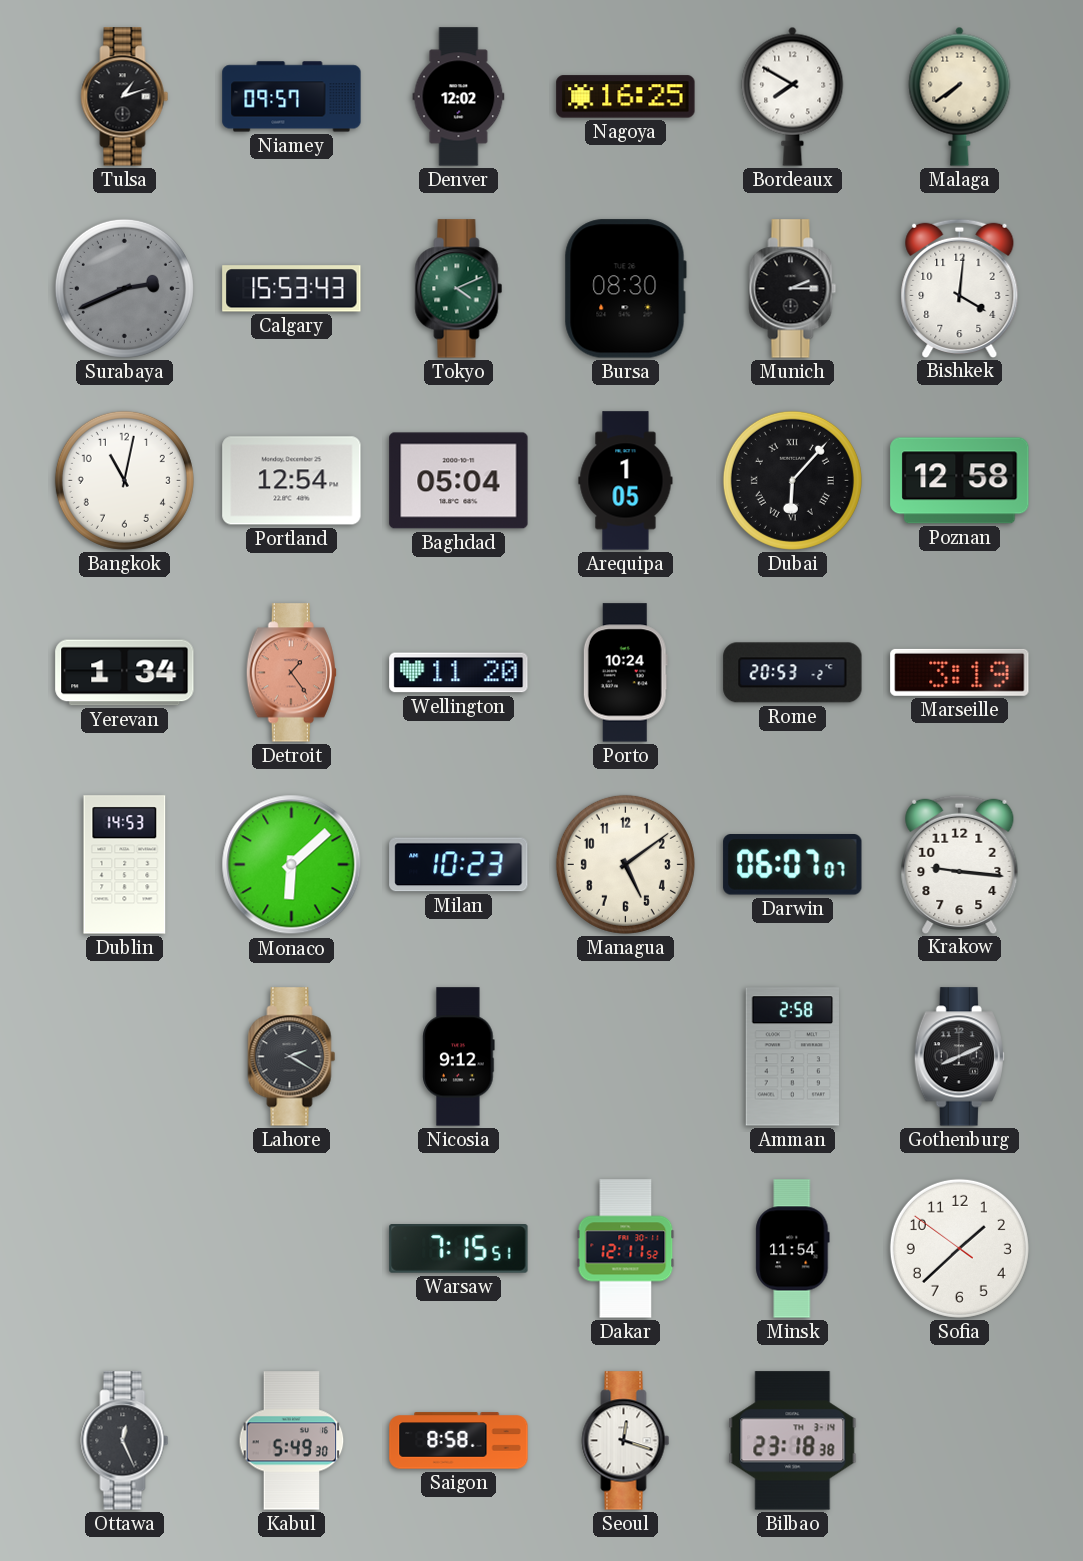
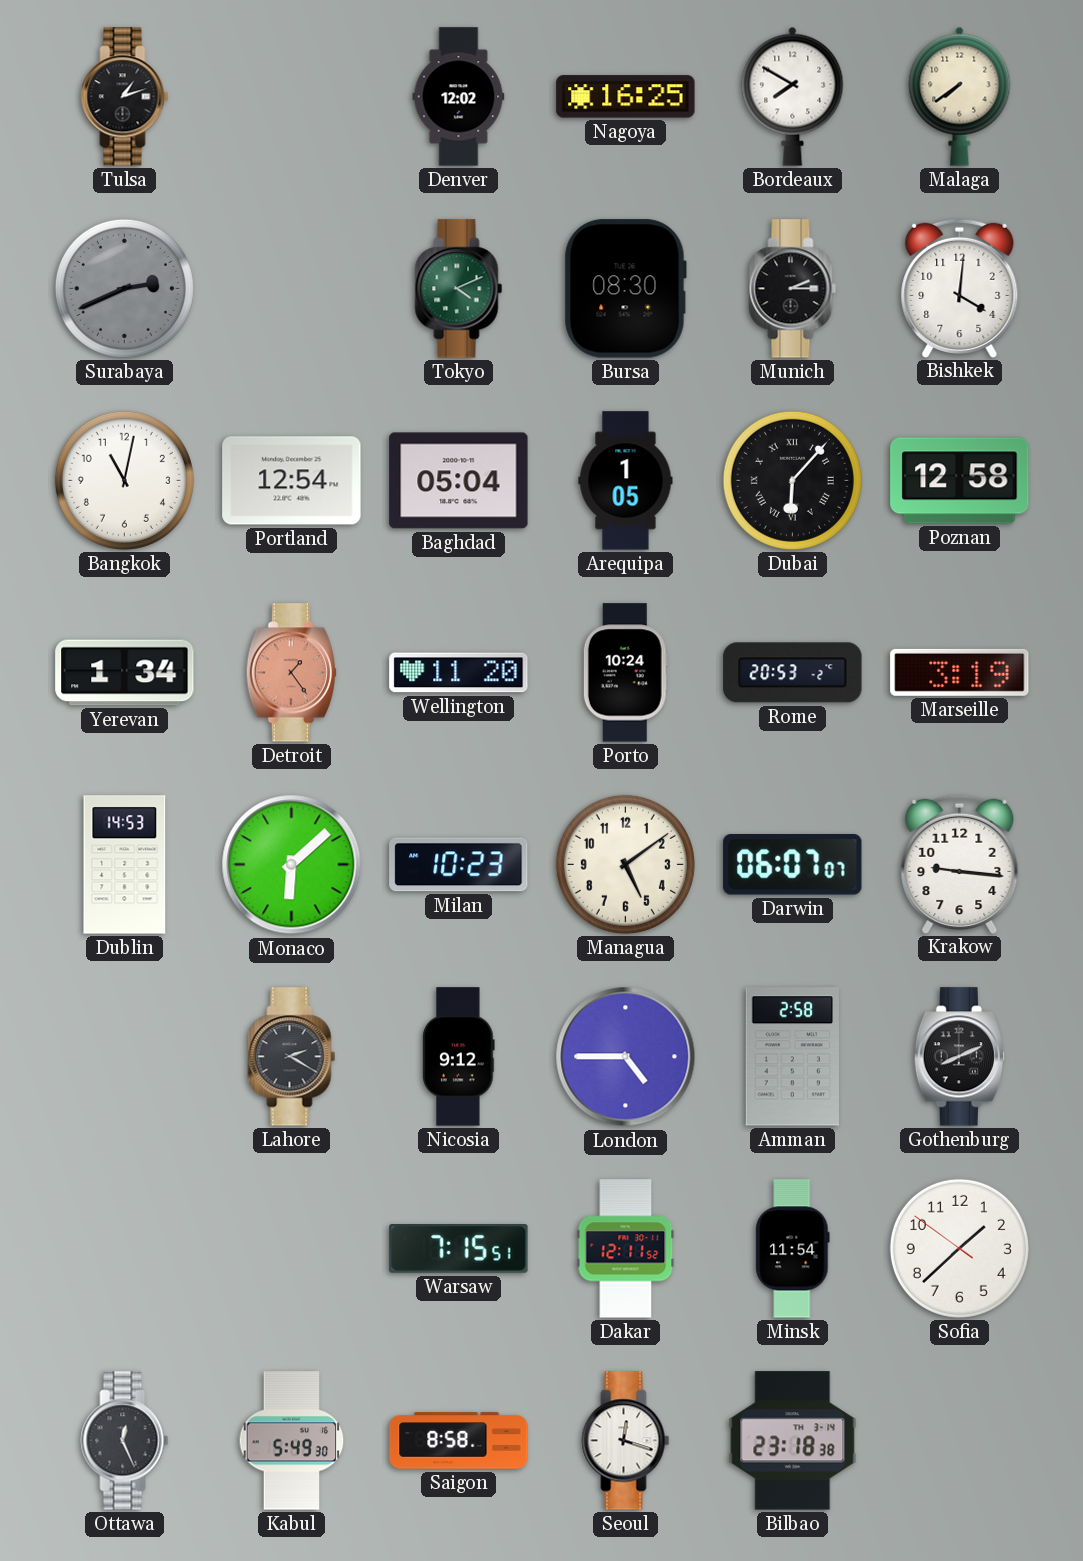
Niamey: 09:57 -> none (292, 97)
Calgary: 15:53 -> none (292, 289)
London: none -> 4:45 (626, 1057)
